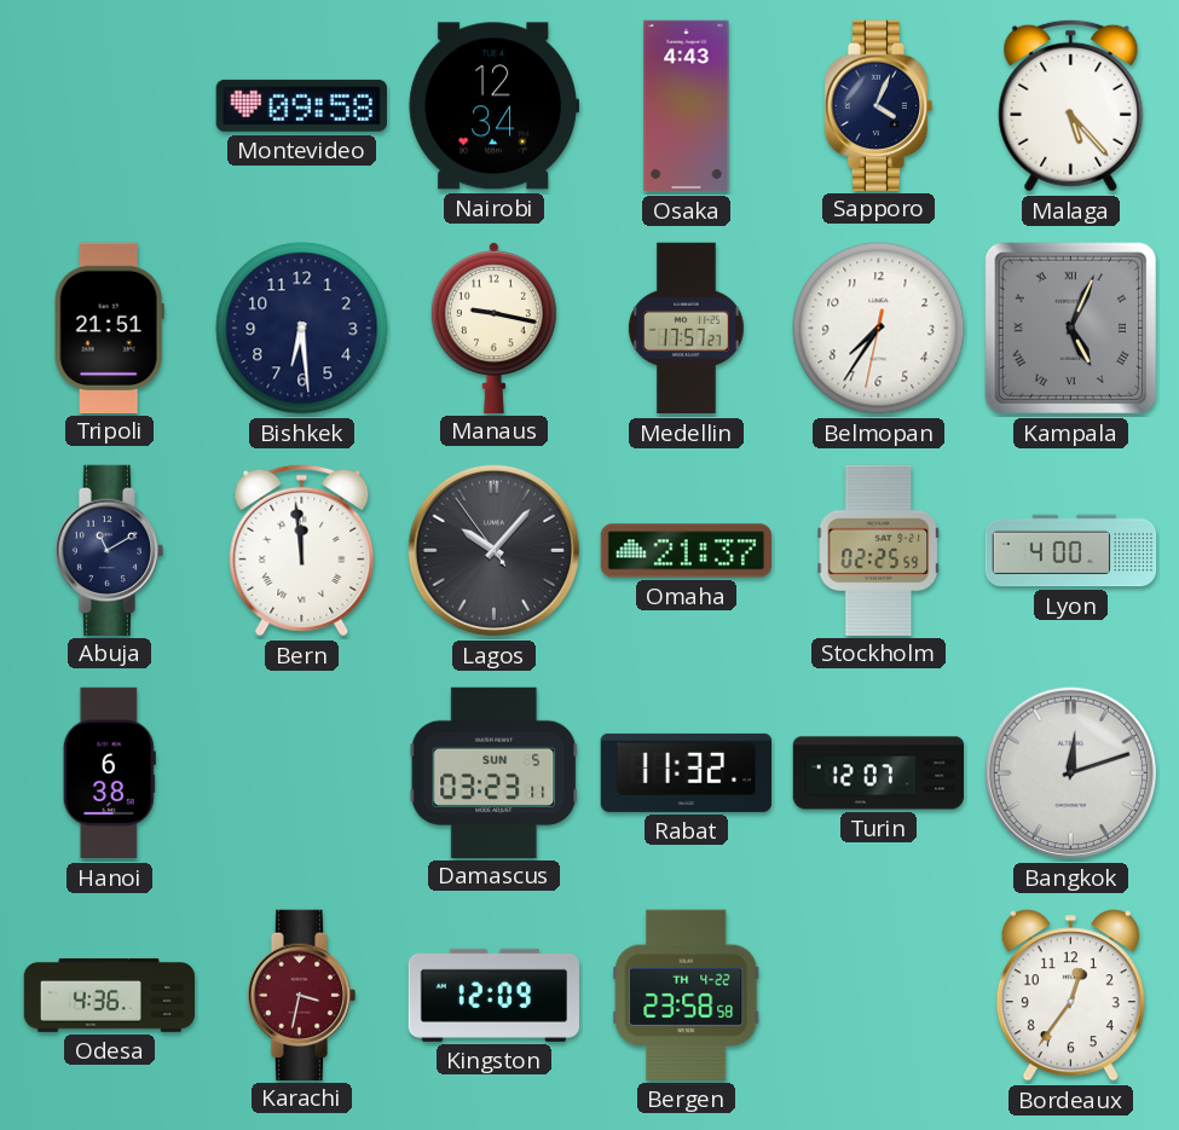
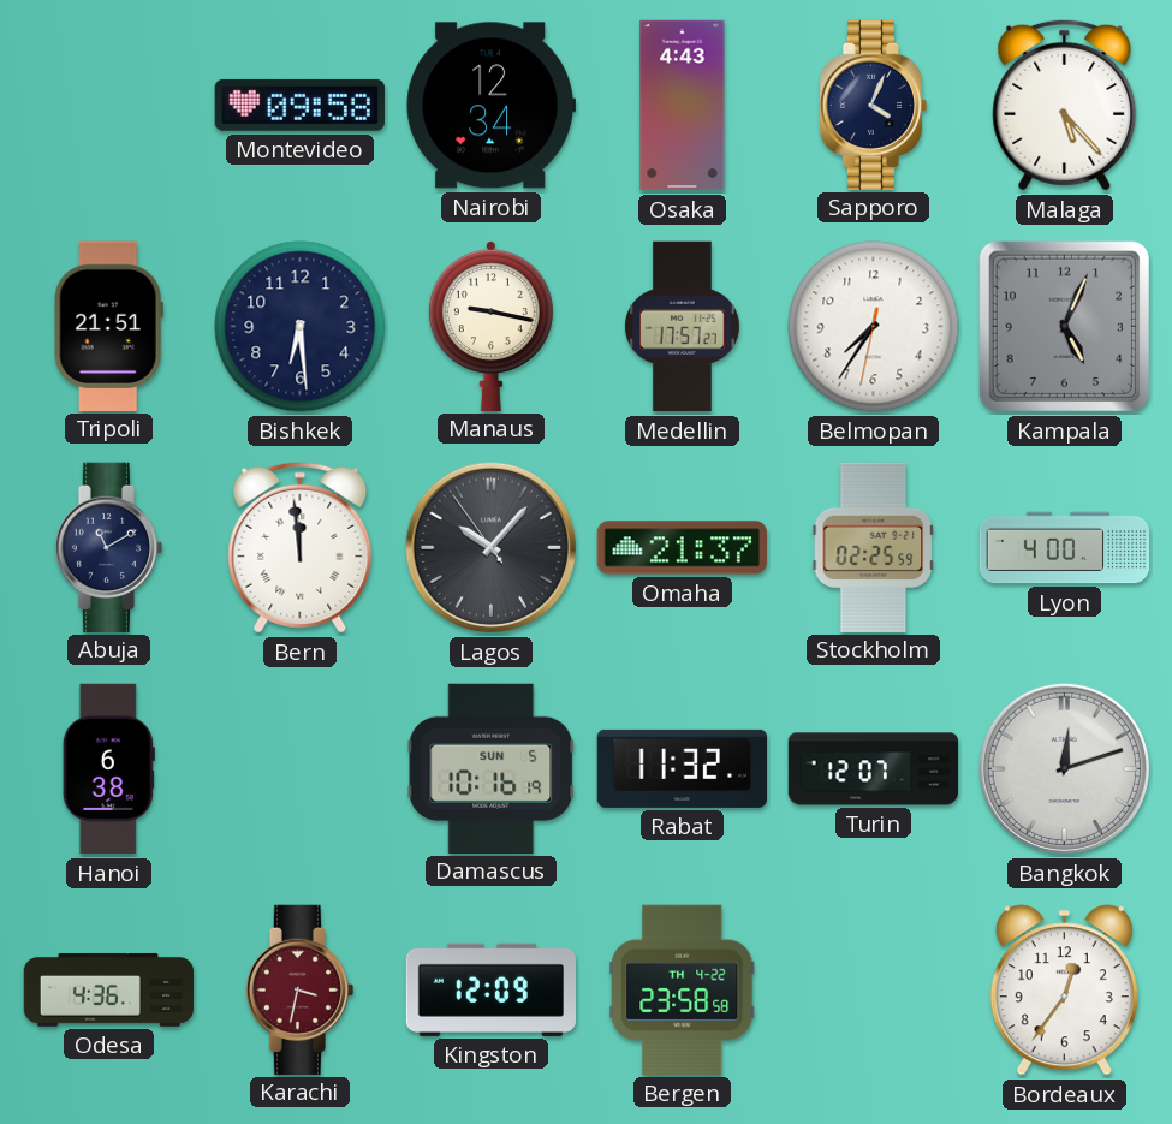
Kampala numerals: Roman -> Arabic (1064, 326)
Damascus: 03:23 -> 10:16 (492, 768)
